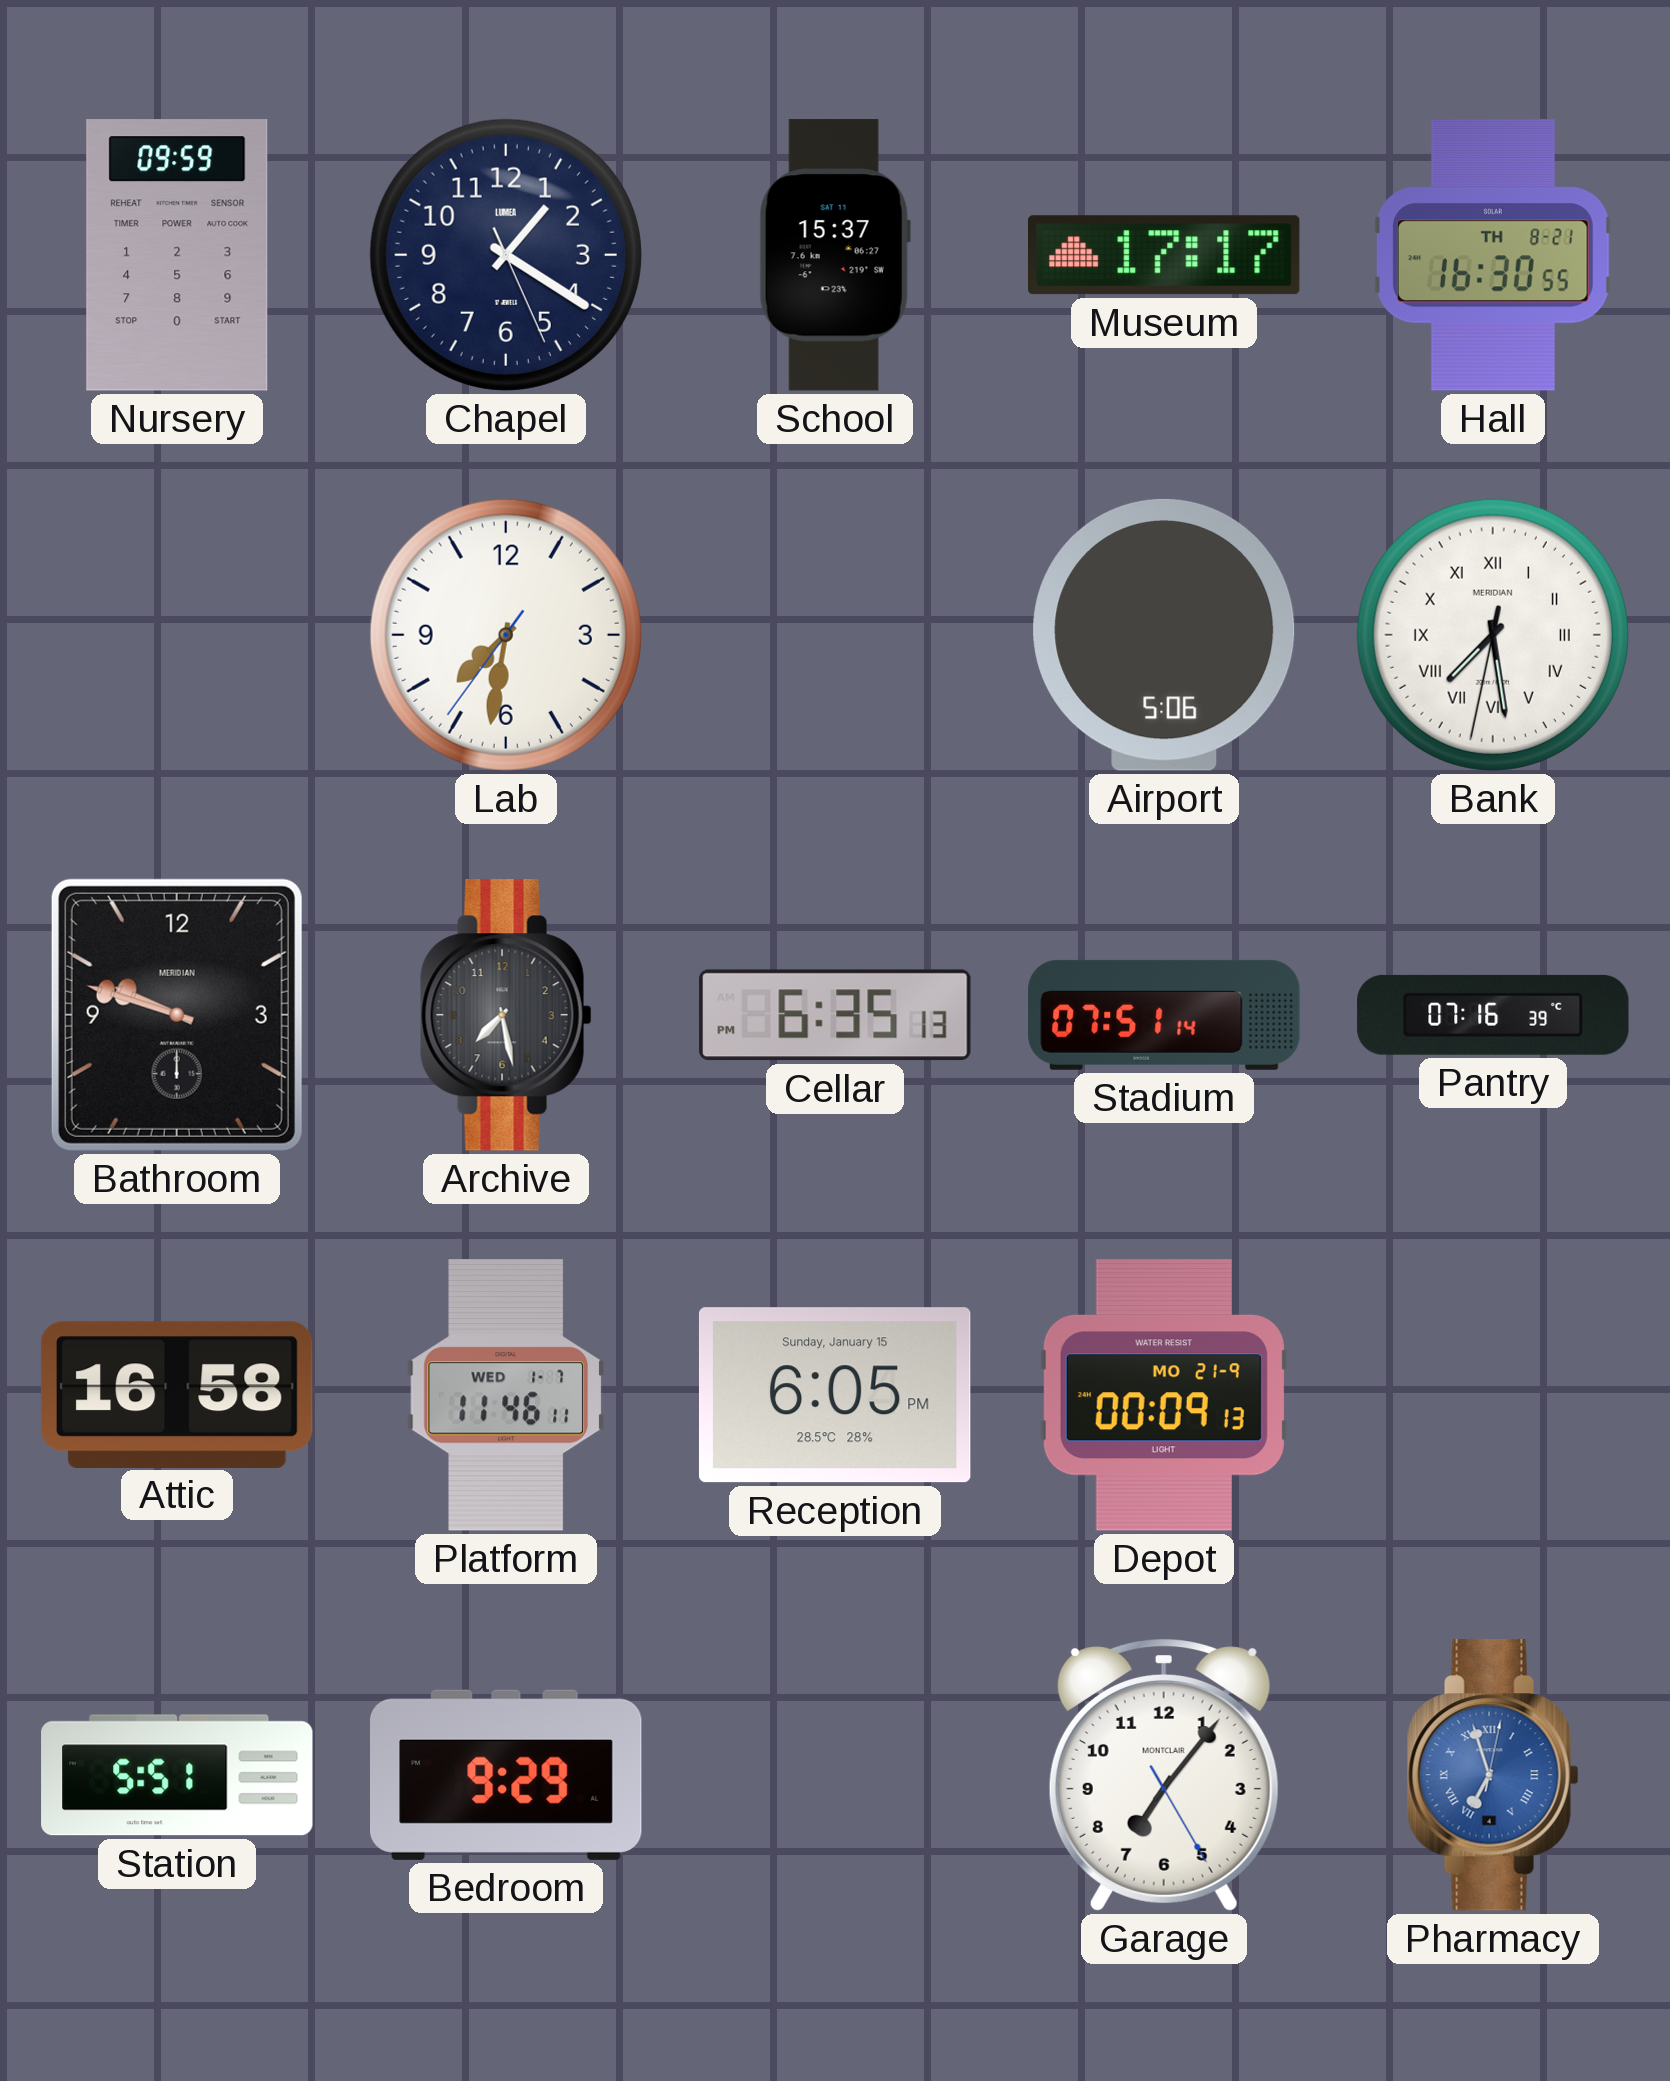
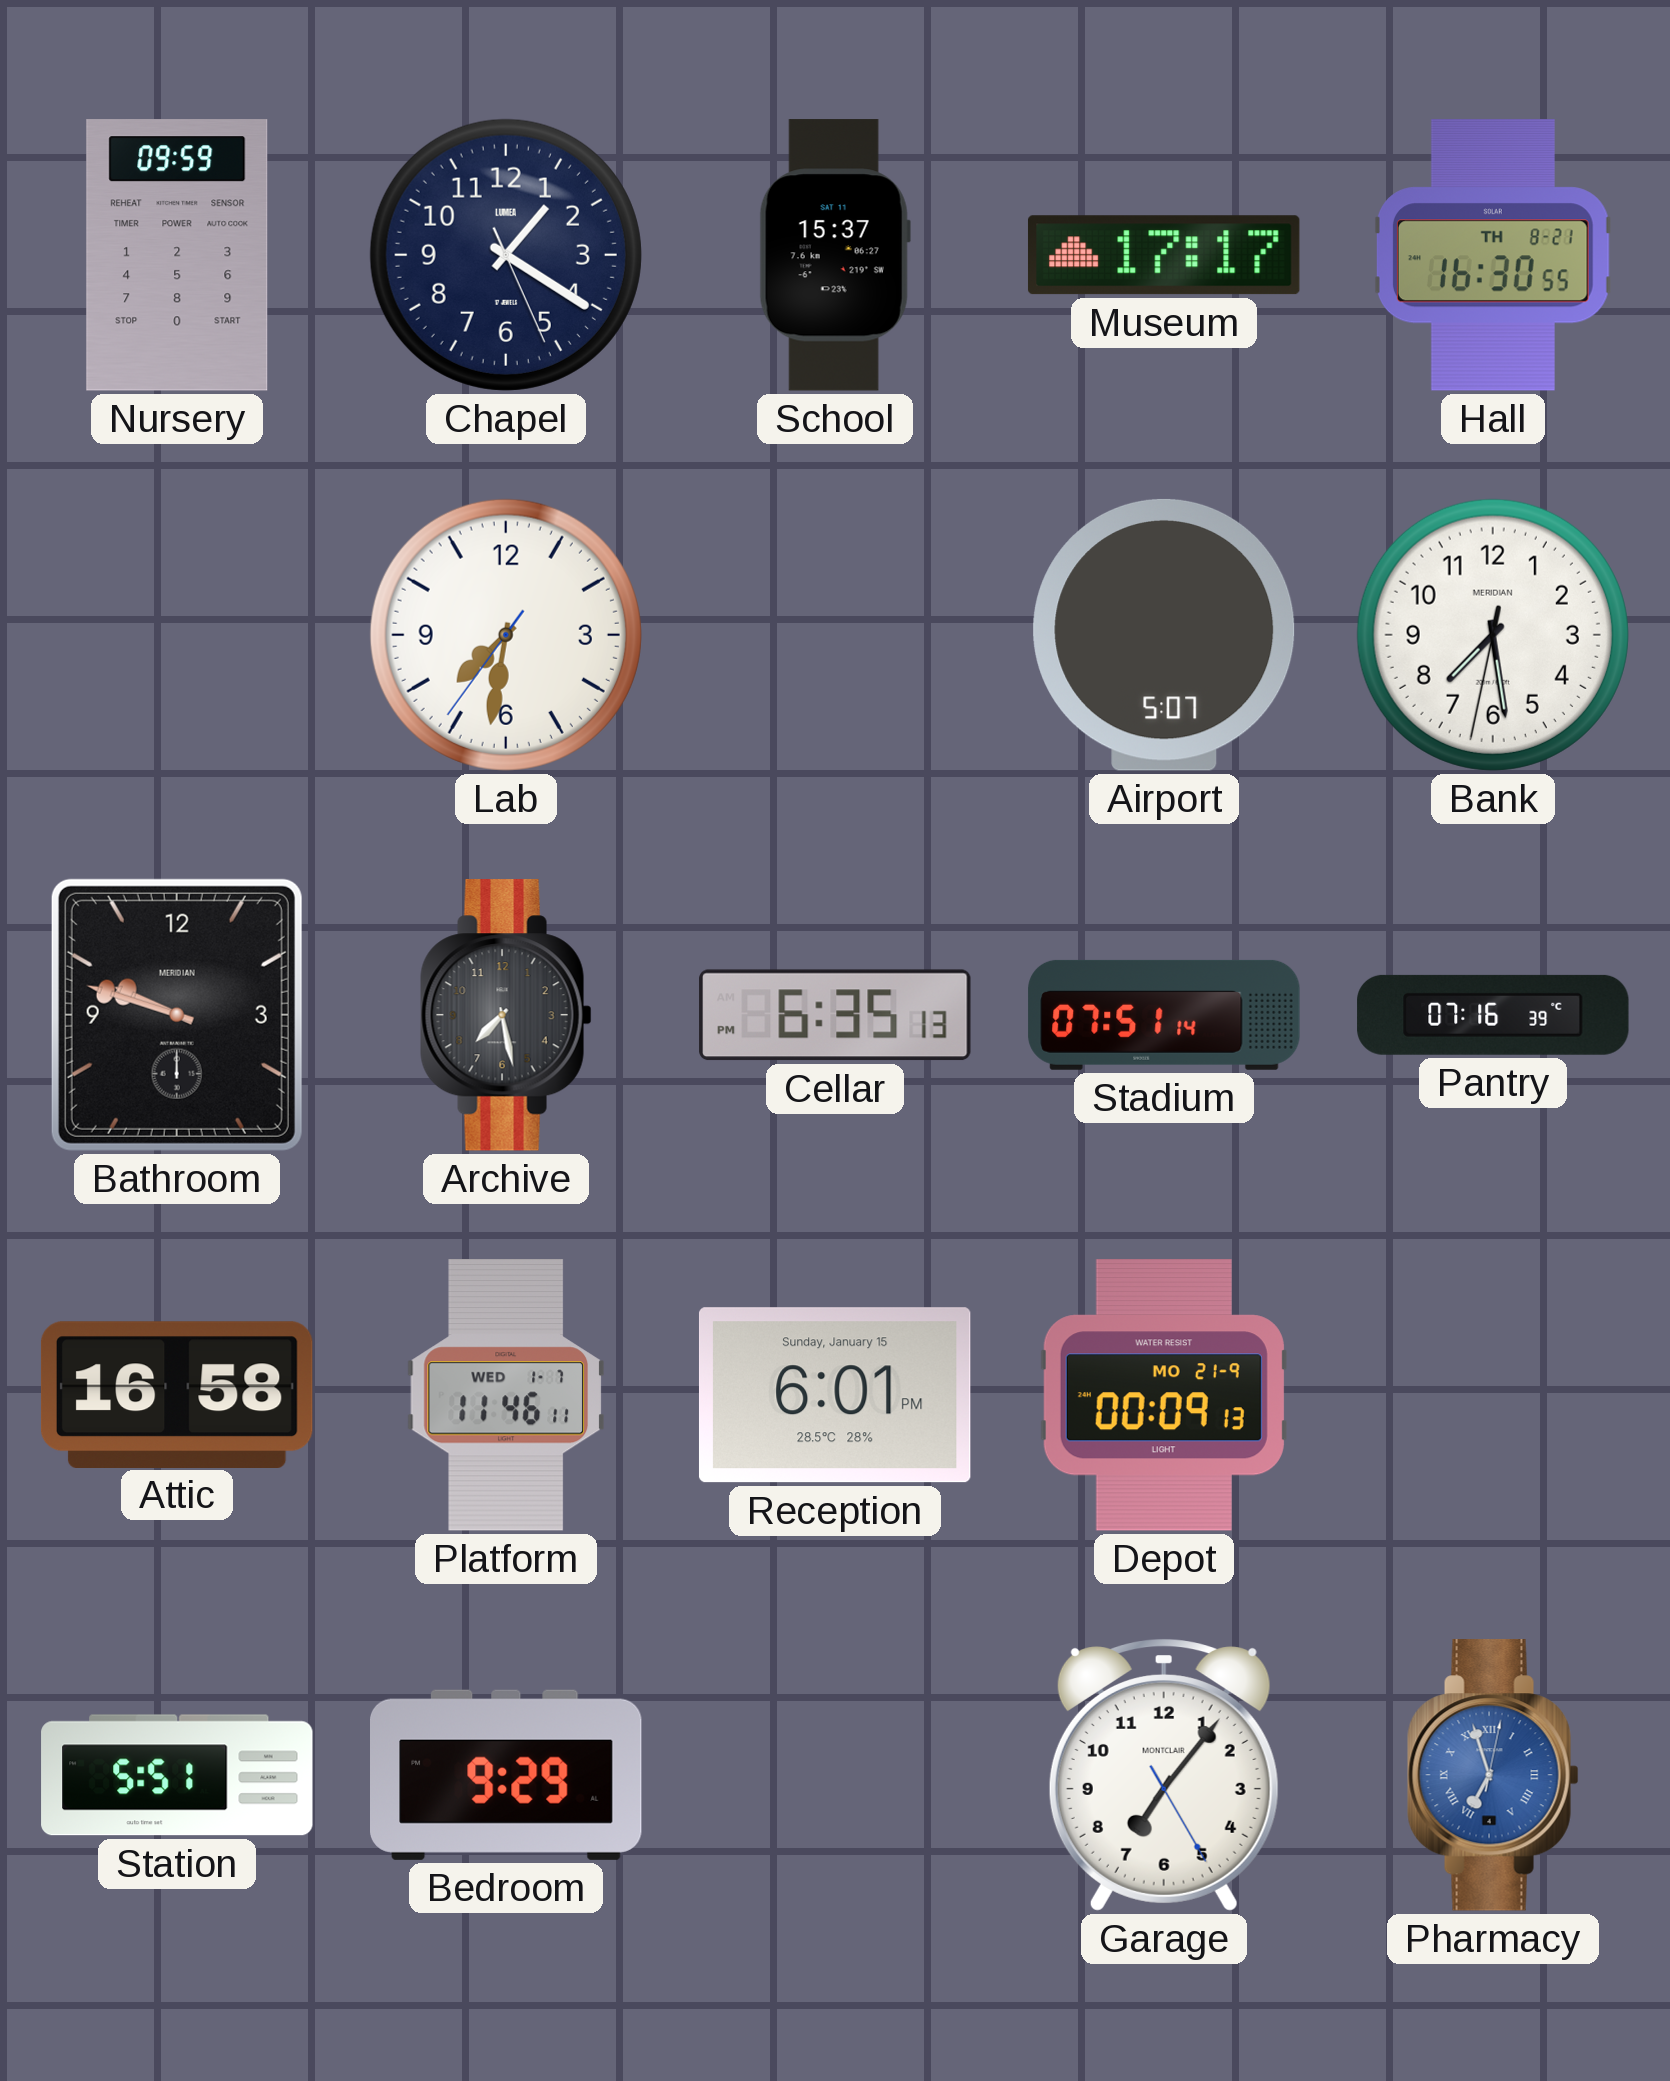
Airport: 5:06 -> 5:07 (1164, 635)
Bank numerals: Roman -> Arabic (1493, 635)
Reception: 6:05 -> 6:01 (835, 1395)
